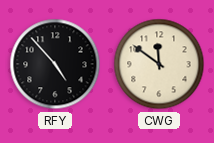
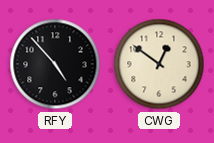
CWG: 11:51 -> 12:51 (159, 64)
